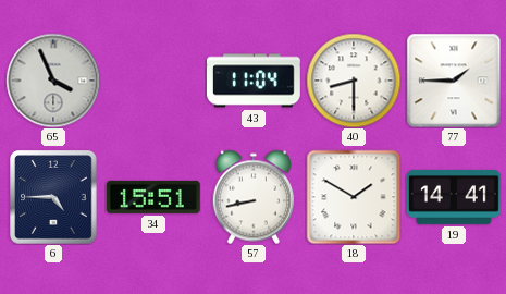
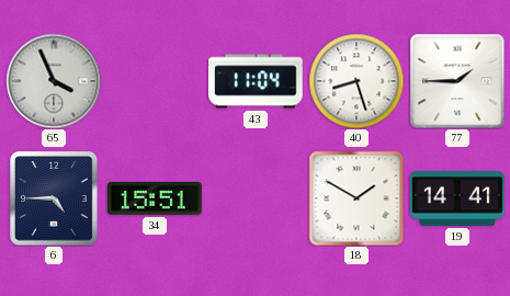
40: 8:30 -> 8:27 (356, 81)
57: 8:43 -> none (252, 197)
